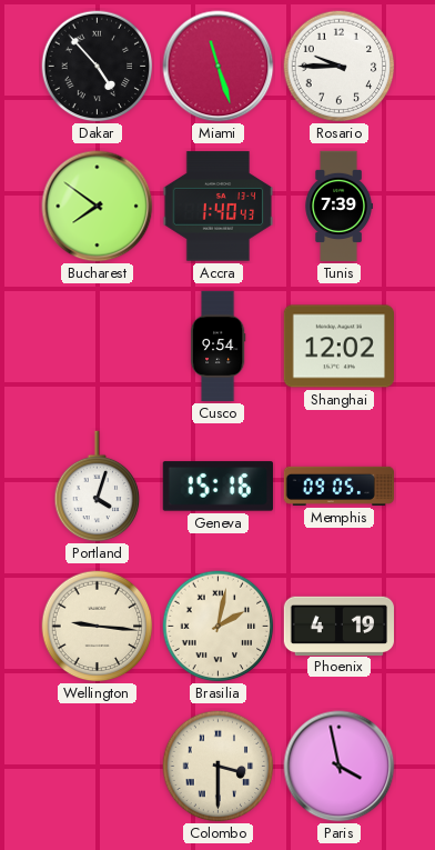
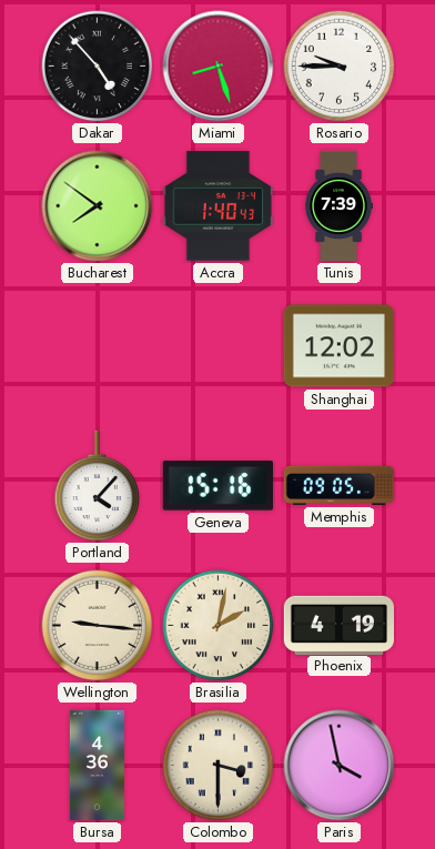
Miami: 11:27 -> 8:27 (219, 67)
Cusco: 9:54 -> none (217, 347)
Portland: 4:03 -> 4:07 (98, 486)
Bursa: none -> 4:36 (97, 766)
